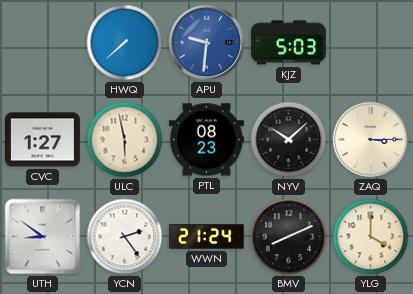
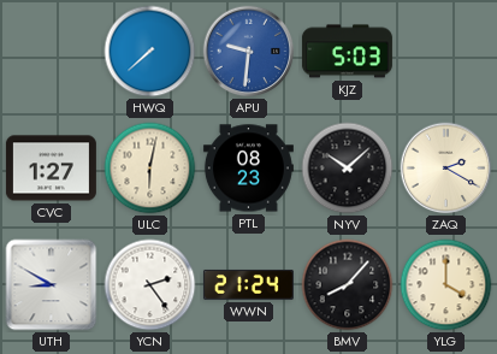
ULC: 5:58 -> 6:02 (150, 169)
ZAQ: 3:15 -> 2:20 (446, 169)
UTH: 8:51 -> 8:50 (52, 285)
BMV: 8:11 -> 8:07 (348, 285)
